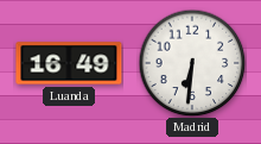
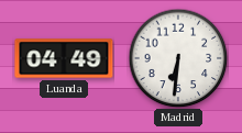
Luanda: 16:49 -> 04:49 (64, 58)
